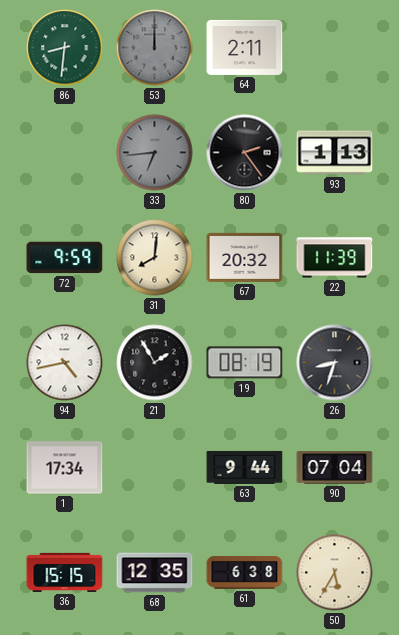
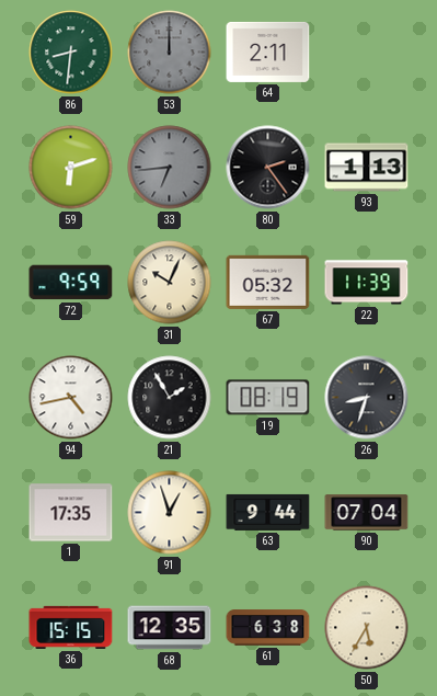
59: none -> 6:12 (71, 168)
31: 8:01 -> 10:04 (170, 283)
67: 20:32 -> 05:32 (268, 282)
1: 17:34 -> 17:35 (71, 513)
91: none -> 12:57 (170, 513)
